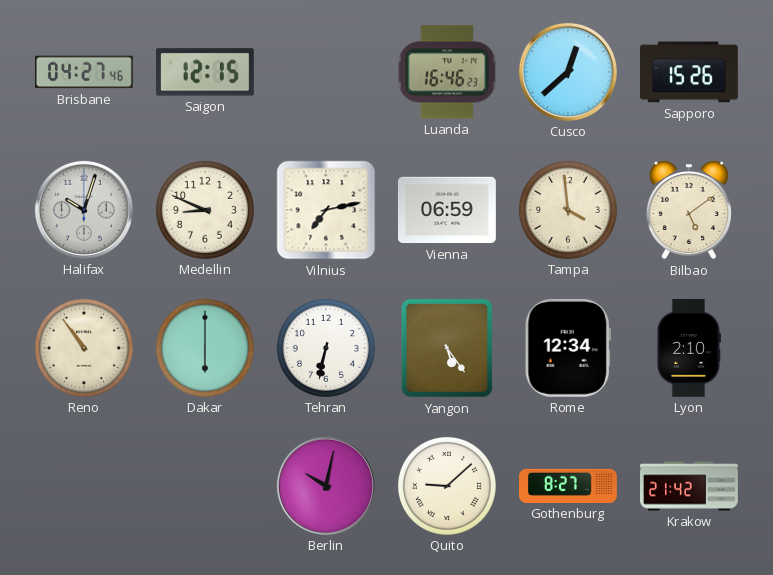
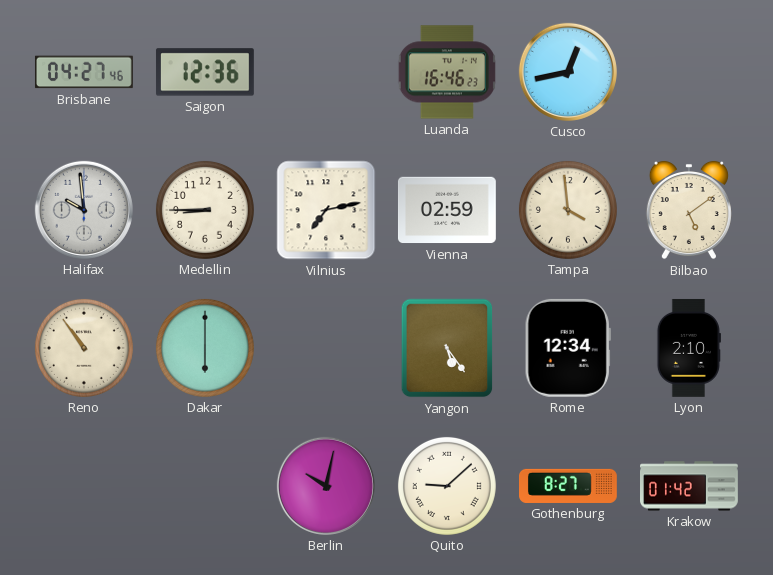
Saigon: 12:15 -> 12:36 (205, 72)
Cusco: 12:38 -> 12:43 (568, 72)
Sapporo: 15:26 -> none (689, 72)
Halifax: 10:03 -> 9:59 (84, 210)
Medellin: 8:49 -> 8:45 (205, 210)
Vienna: 06:59 -> 02:59 (447, 210)
Tehran: 6:32 -> none (326, 348)
Krakow: 21:42 -> 01:42 (690, 486)
